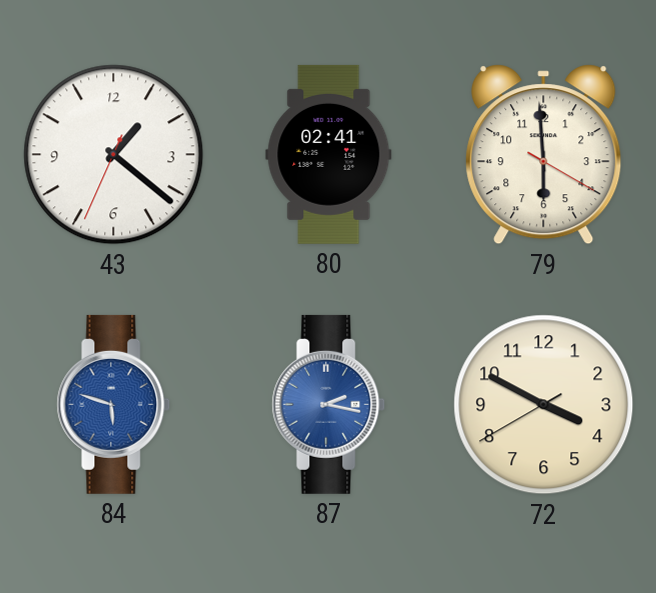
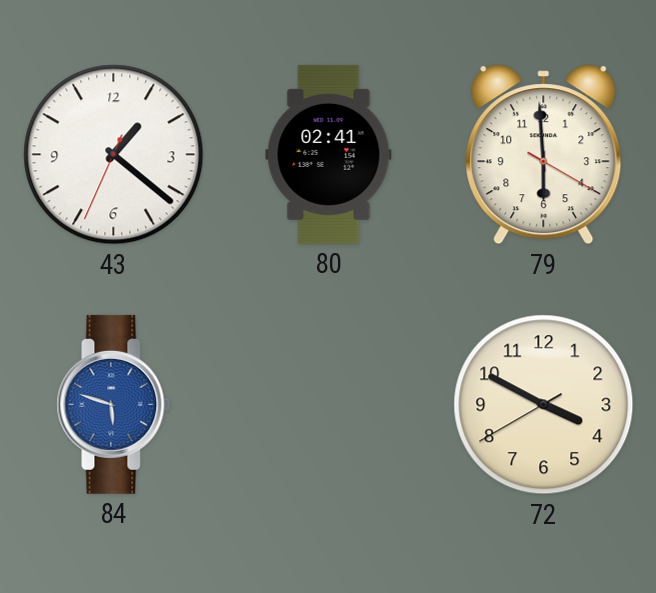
87: 2:17 -> none (329, 404)
